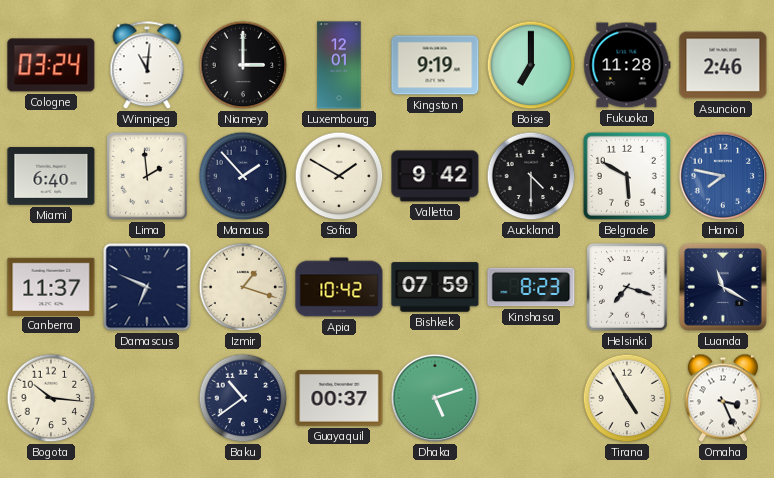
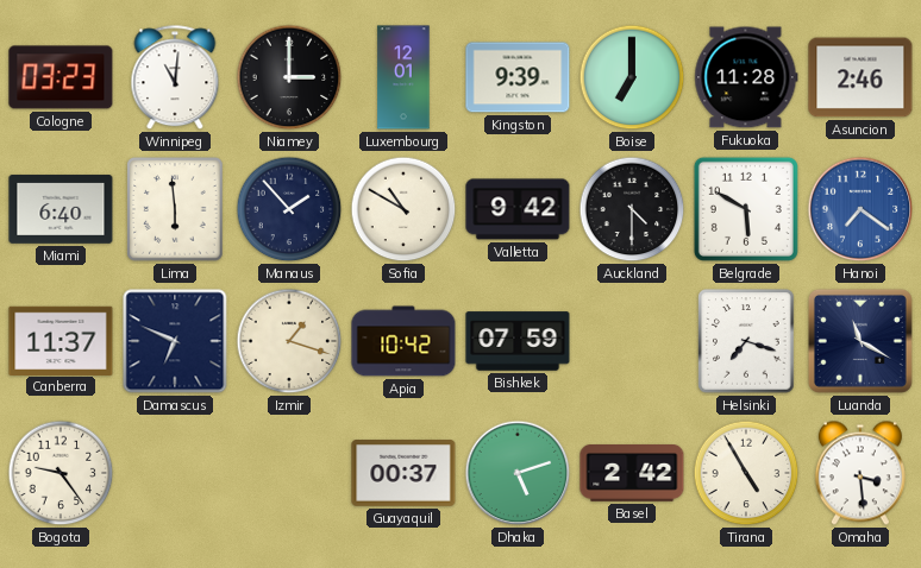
Cologne: 03:24 -> 03:23 (61, 77)
Kingston: 9:19 -> 9:39 (518, 77)
Lima: 1:59 -> 5:59 (175, 209)
Sofia: 1:50 -> 10:50 (403, 209)
Hanoi: 7:47 -> 7:21 (860, 209)
Kinshasa: 8:23 -> none (531, 287)
Bogota: 10:16 -> 9:24 (61, 473)
Baku: 10:39 -> none (243, 398)
Basel: none -> 2:42 (632, 474)
Omaha: 3:26 -> 3:29 (860, 473)
